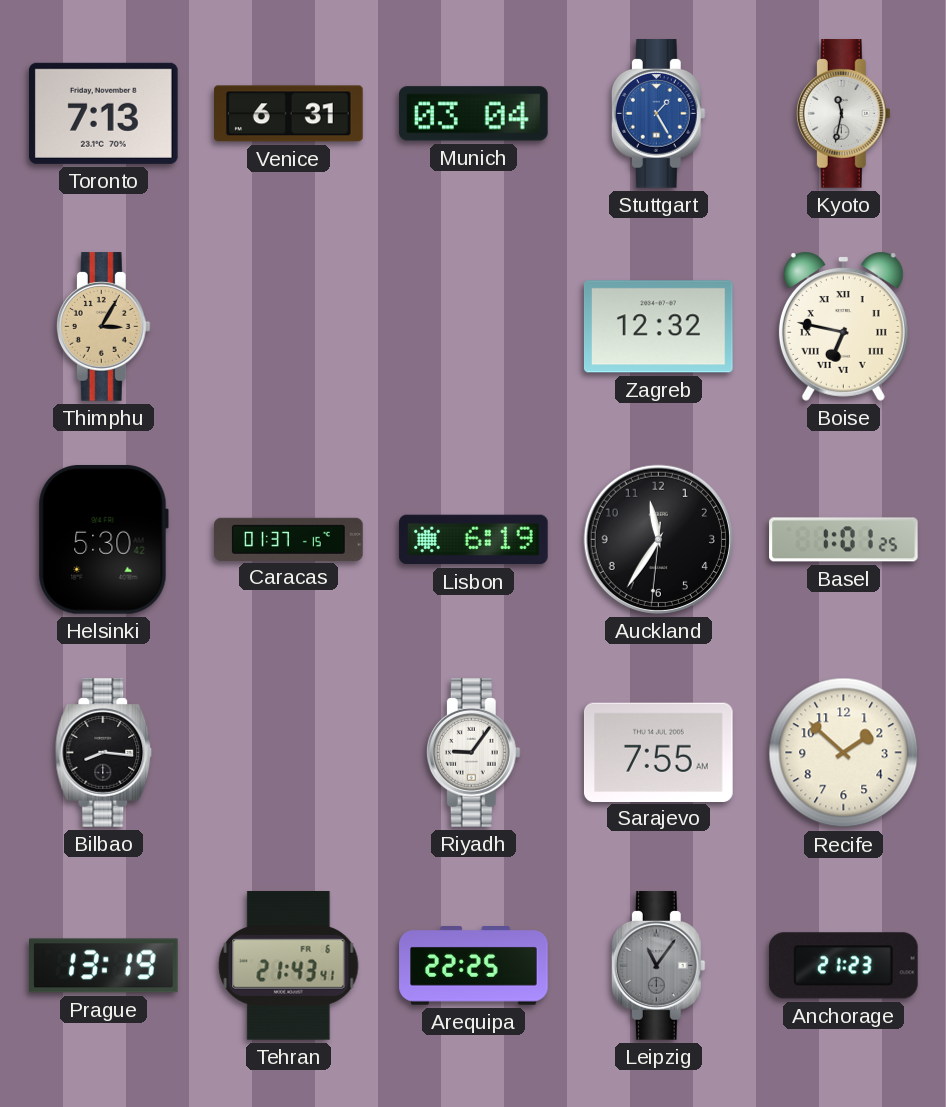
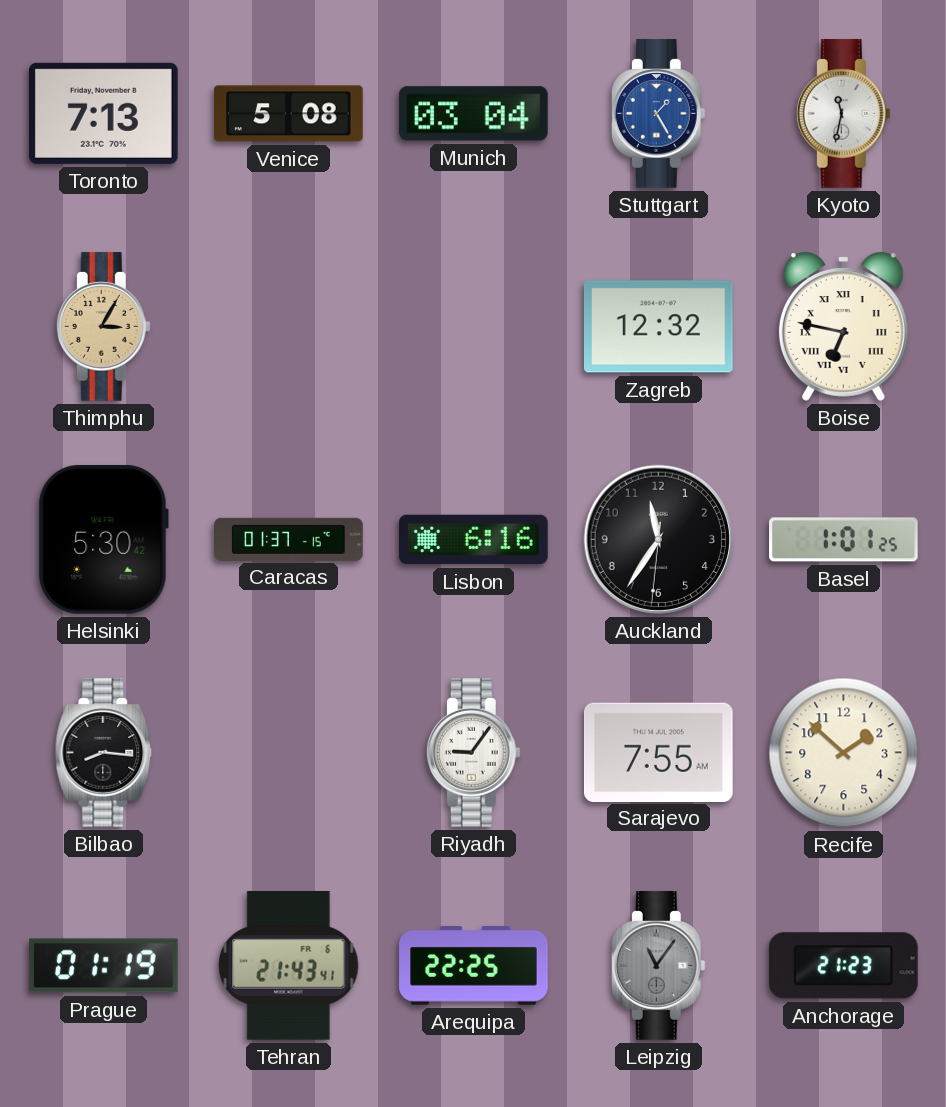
Venice: 6:31 -> 5:08 (289, 114)
Lisbon: 6:19 -> 6:16 (474, 540)
Prague: 13:19 -> 01:19 (104, 966)
